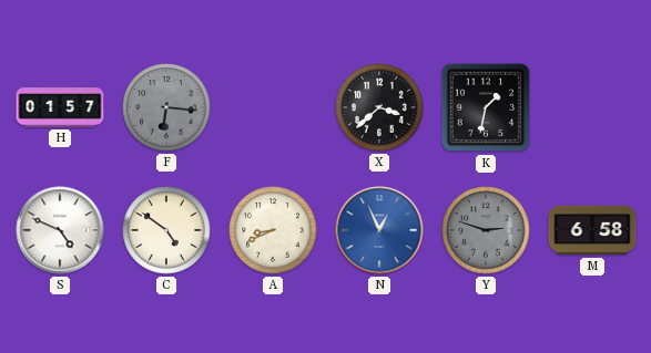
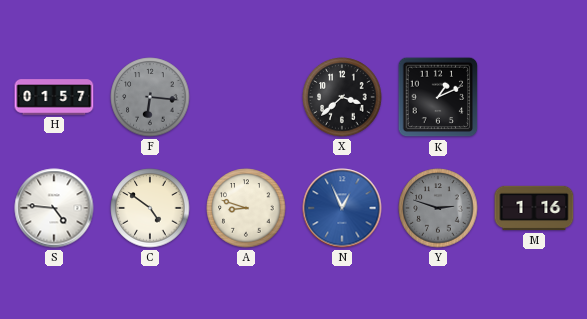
K: 1:32 -> 1:11 (438, 97)
S: 4:49 -> 4:46 (54, 208)
A: 8:41 -> 8:48 (246, 208)
M: 6:58 -> 1:16 (534, 208)
